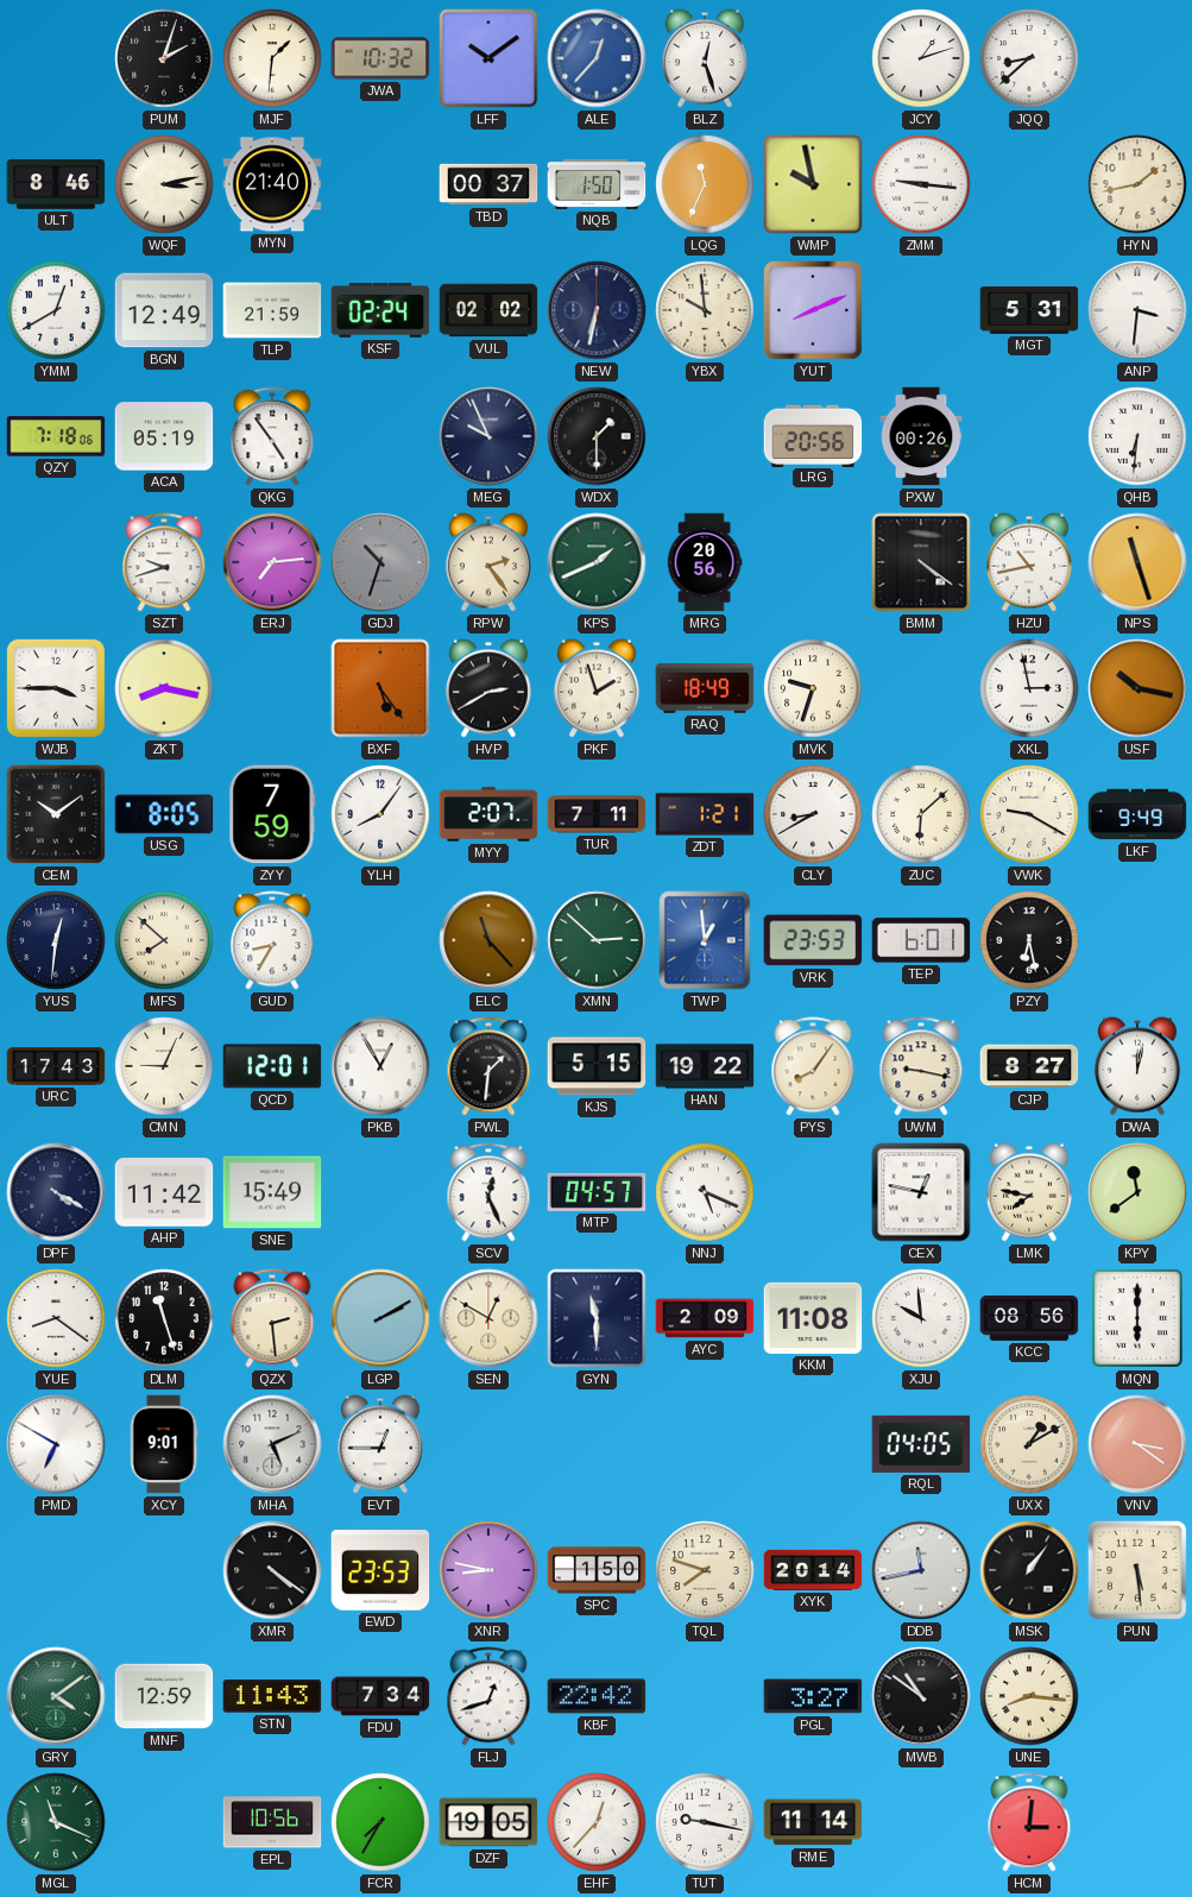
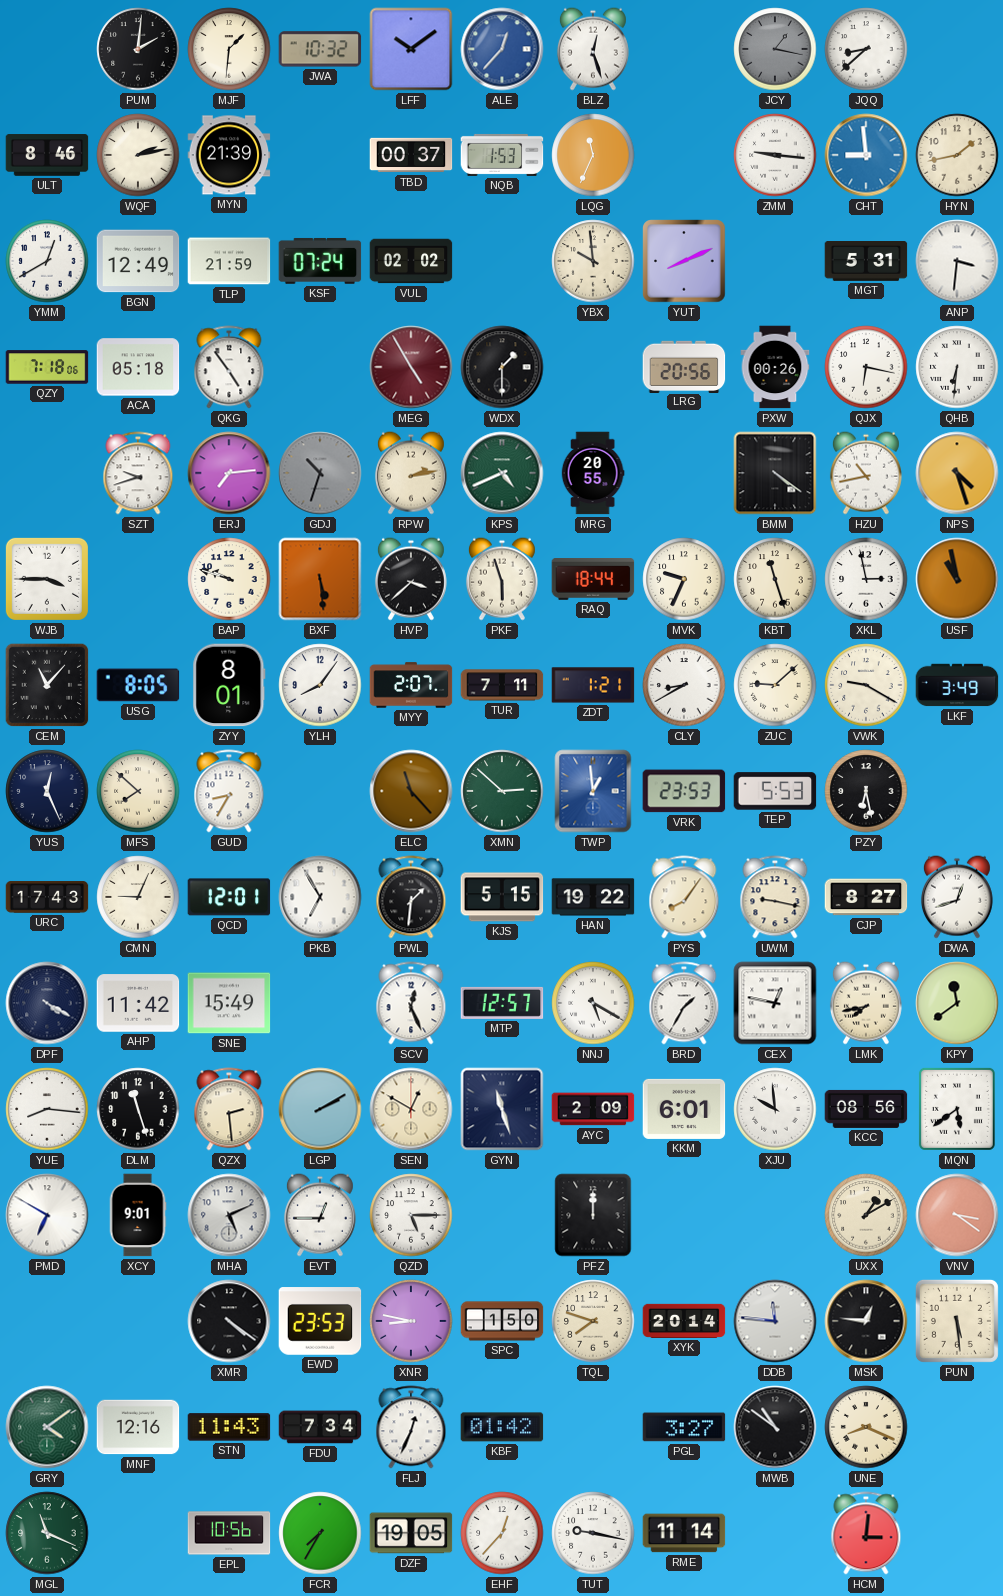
PUM: 2:03 -> 2:01 (138, 49)
JCY: 1:12 -> 1:17 (775, 49)
JCY dial: white -> grey (775, 49)
WQF: 3:13 -> 2:13 (138, 155)
MYN: 21:40 -> 21:39 (229, 155)
NQB: 1:50 -> 1:53 (502, 155)
WMP: 9:58 -> none (813, 184)
CHT: none -> 8:59 (866, 155)
KSF: 02:24 -> 07:24 (320, 261)
NEW: 6:32 -> none (597, 310)
ACA: 05:19 -> 05:18 (138, 367)
MEG: 9:56 -> 4:55 (411, 367)
MEG dial: navy -> burgundy (411, 367)
QJX: none -> 6:17 (866, 367)
RPW: 2:24 -> 2:13 (411, 473)
KPS: 1:41 -> 4:41 (502, 473)
MRG: 20:56 -> 20:55 (593, 473)
NPS: 11:27 -> 4:27 (957, 473)
ZKT: 8:17 -> none (164, 688)
BAP: none -> 9:48 (229, 579)
BXF: 5:24 -> 5:29 (320, 579)
HVP: 2:40 -> 3:38 (411, 579)
PKF: 1:57 -> 5:57 (502, 579)
RAQ: 18:49 -> 18:44 (593, 580)
MVK: 9:33 -> 9:34 (684, 579)
KBT: none -> 11:27 (775, 579)
USF: 10:17 -> 10:58 (957, 579)
CEM: 10:09 -> 11:07 (47, 685)
ZYY: 7:59 -> 8:01 (229, 685)
ZUC: 6:08 -> 9:08 (775, 685)
LKF: 9:49 -> 3:49 (957, 685)
YUS: 12:31 -> 12:26 (47, 791)
TEP: 6:01 -> 5:53 (775, 791)
PKB: 12:55 -> 6:55 (320, 897)
DWA: 12:02 -> 12:42 (957, 897)
MTP: 04:57 -> 12:57 (502, 1003)
NNJ: 5:19 -> 5:20 (593, 1003)
BRD: none -> 1:35 (684, 1003)
LMK: 7:47 -> 7:43 (866, 1003)
YUE: 8:21 -> 8:16 (47, 1109)
GYN: 11:30 -> 11:27 (502, 1109)
KKM: 11:08 -> 6:01 (684, 1109)
MQN: 6:00 -> 5:39 (957, 1109)
QZD: none -> 5:15 (411, 1215)
PFZ: none -> 12:00 (593, 1215)
RQL: 04:05 -> none (921, 1444)
DDB: 11:43 -> 11:46 (775, 1321)
MSK: 1:06 -> 12:46 (866, 1321)
MNF: 12:59 -> 12:16 (138, 1427)
FLJ: 12:42 -> 12:34 (411, 1427)
KBF: 22:42 -> 01:42 (502, 1427)
UNE: 8:16 -> 8:19 (866, 1427)
